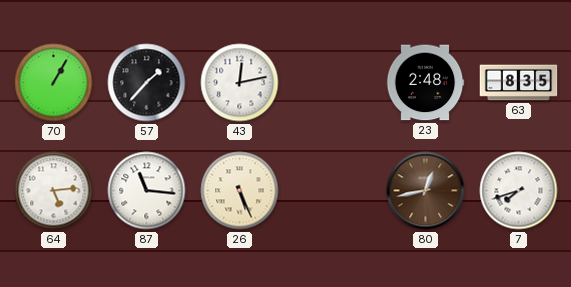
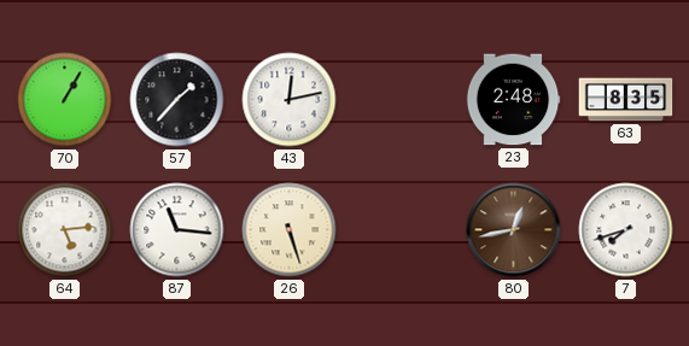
26: 5:26 -> 5:27 (290, 230)
